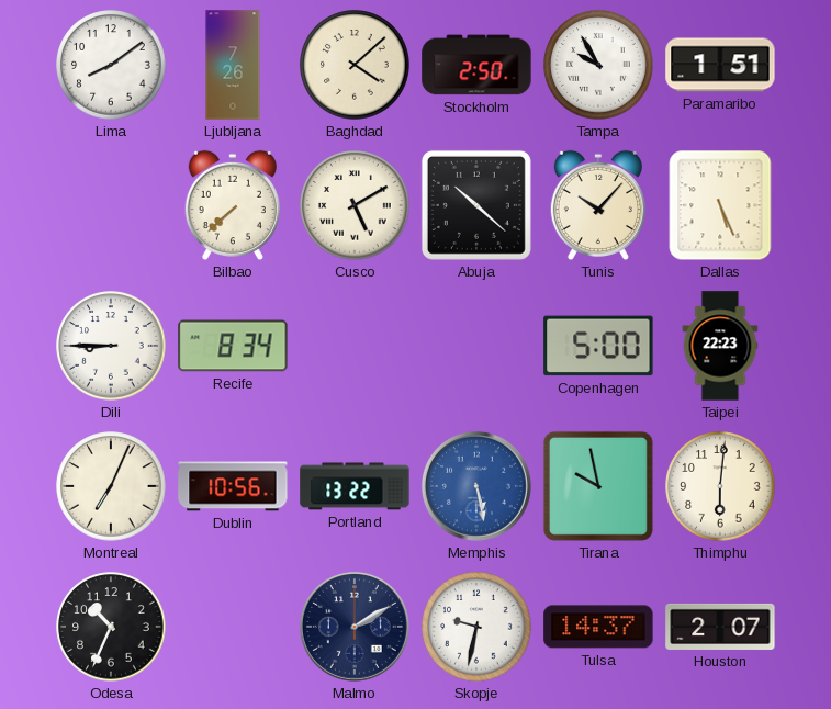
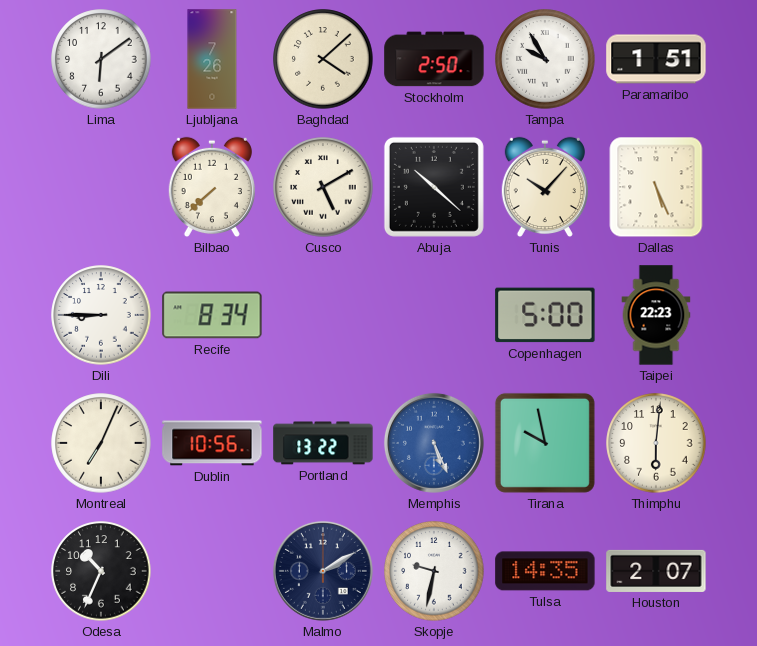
Lima: 8:09 -> 6:09 (101, 59)
Memphis: 5:28 -> 5:26 (434, 443)
Tulsa: 14:37 -> 14:35 (545, 571)
